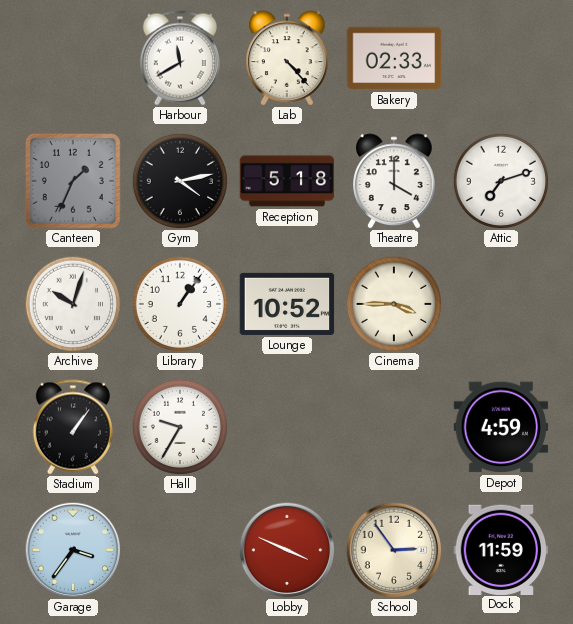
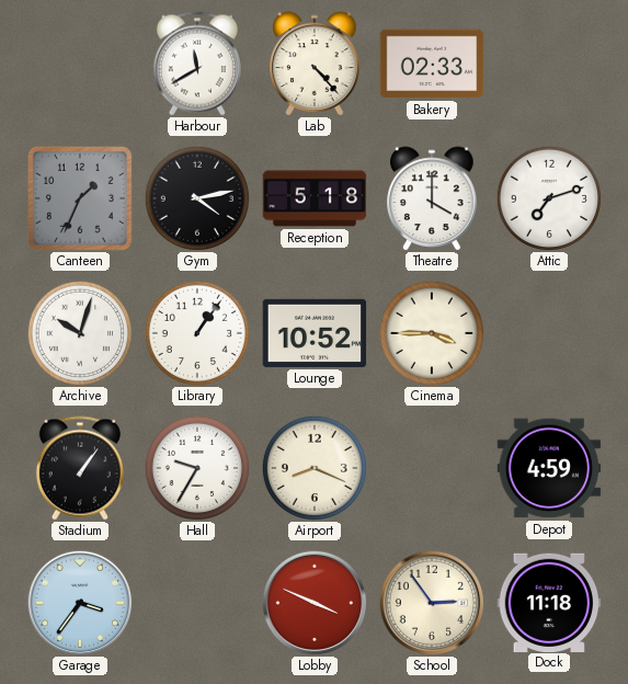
Airport: none -> 8:19 (313, 467)
Dock: 11:59 -> 11:18 (549, 602)
